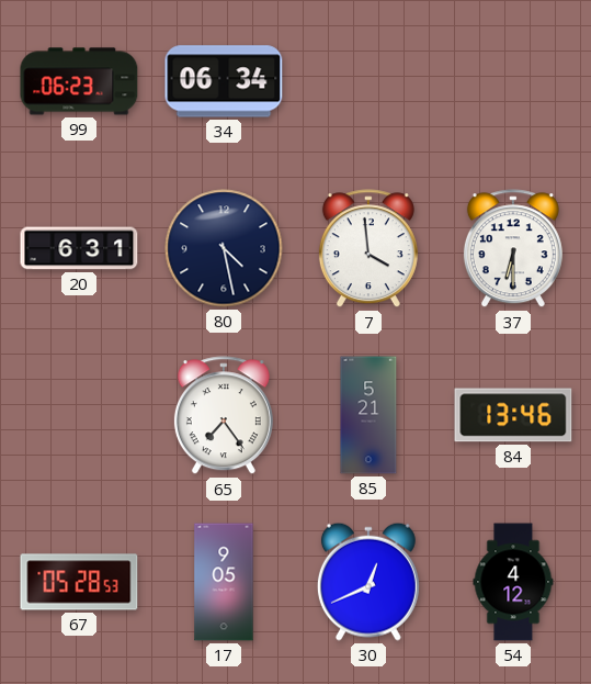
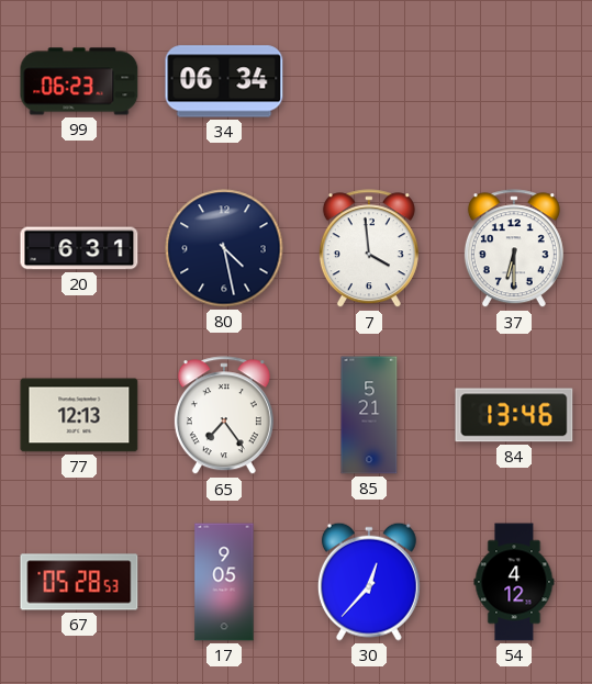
77: none -> 12:13 (79, 415)
30: 12:41 -> 12:37 (369, 582)
